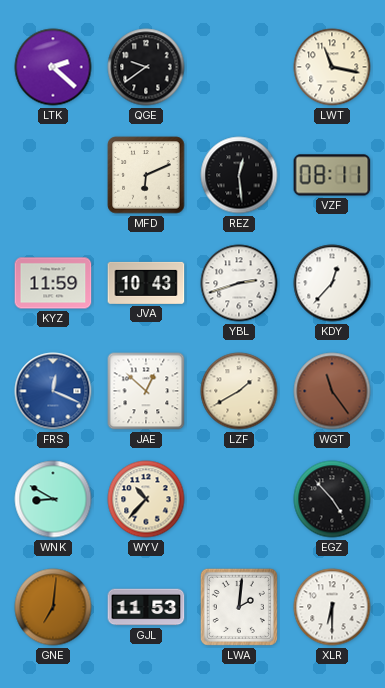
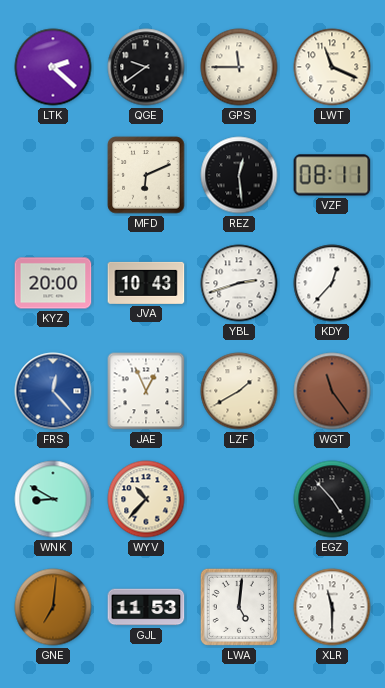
GPS: none -> 11:45 (239, 67)
LWT: 11:17 -> 11:19 (332, 67)
KYZ: 11:59 -> 20:00 (53, 283)
FRS: 12:19 -> 12:23 (53, 391)
JAE: 12:52 -> 12:56 (146, 391)
LWA: 2:01 -> 5:01 (239, 607)
XLR: 6:30 -> 11:30 (332, 607)
